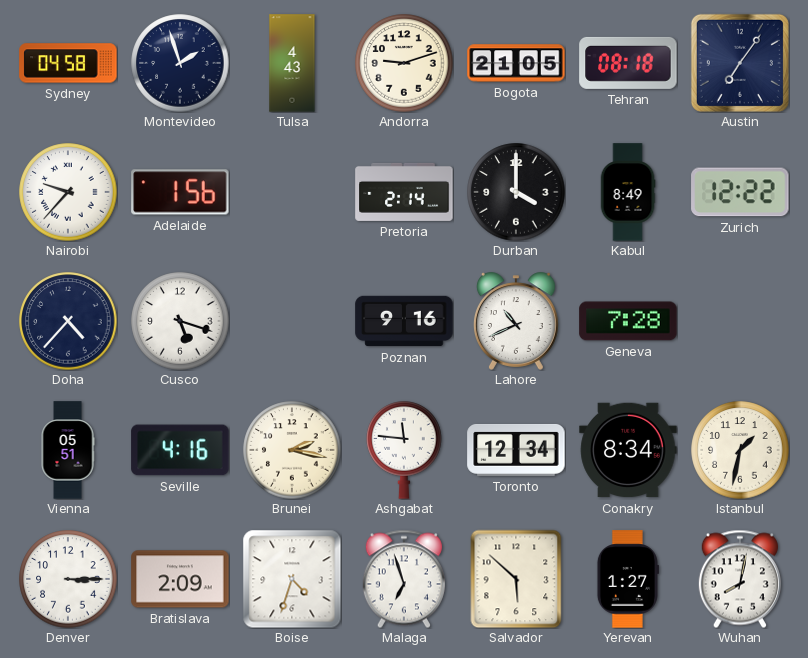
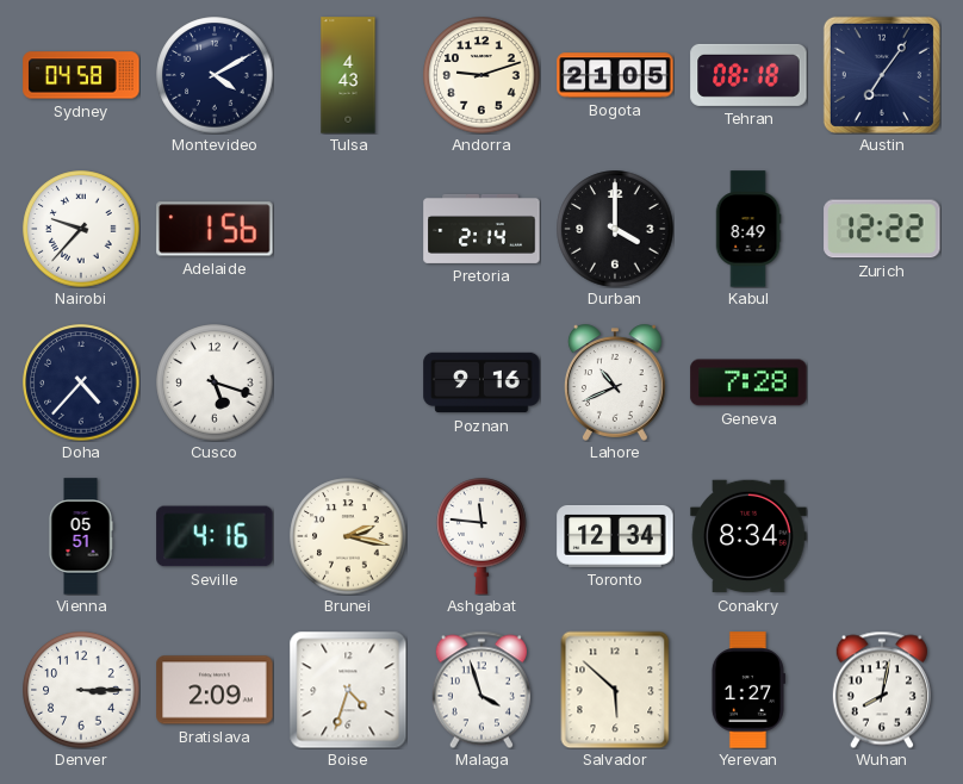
Montevideo: 1:57 -> 4:10 (215, 75)
Istanbul: 1:32 -> none (740, 450)
Malaga: 6:57 -> 3:57 (481, 690)
